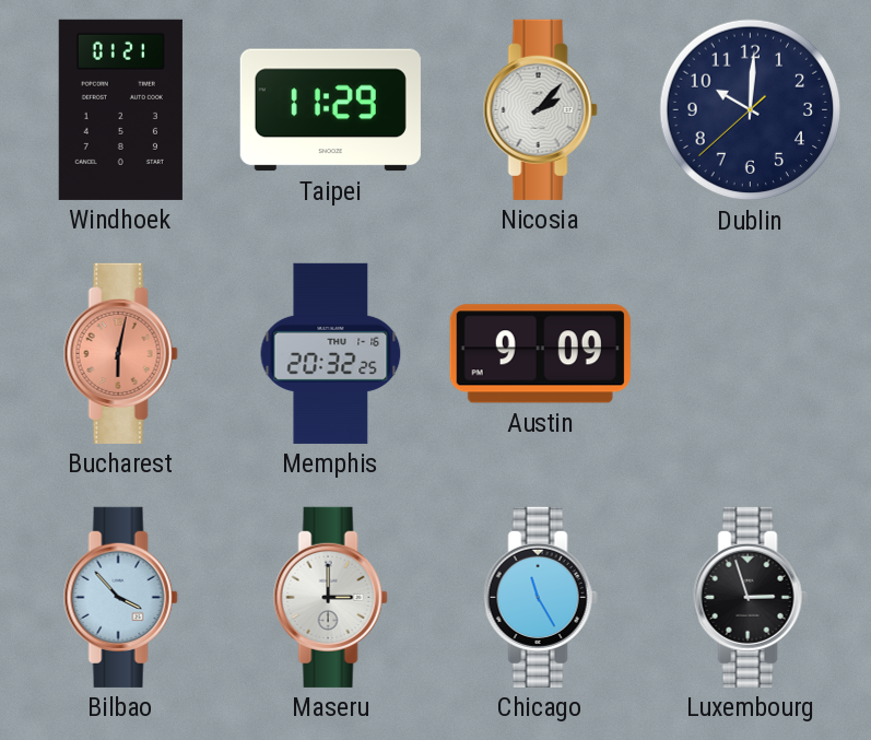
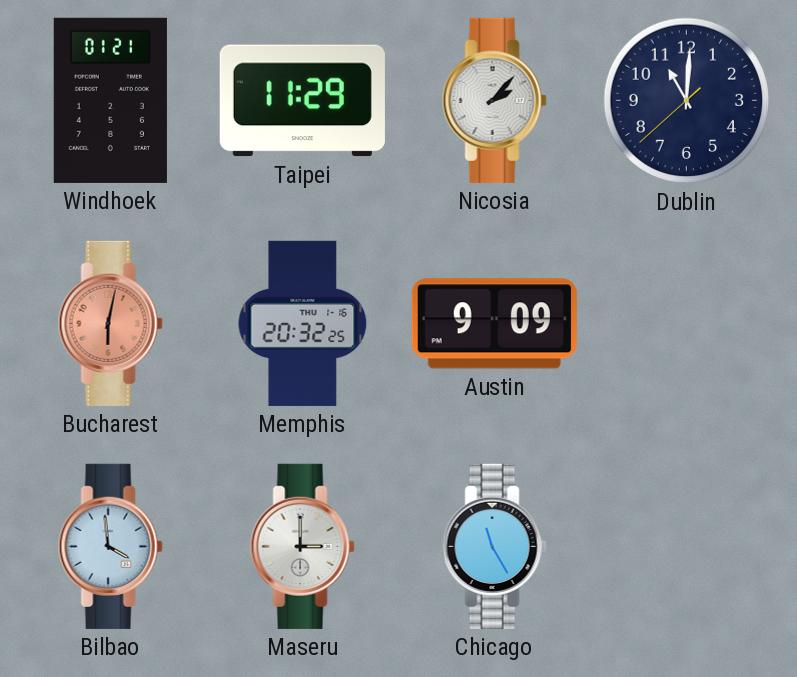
Dublin: 10:00 -> 11:00 (687, 101)
Bilbao: 3:53 -> 3:59 (110, 546)
Luxembourg: 2:57 -> none (750, 597)
